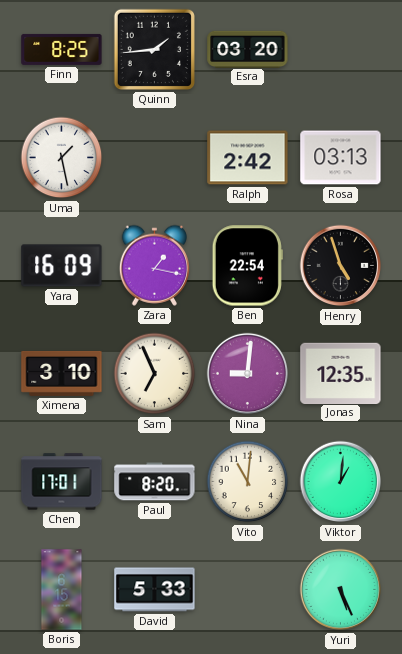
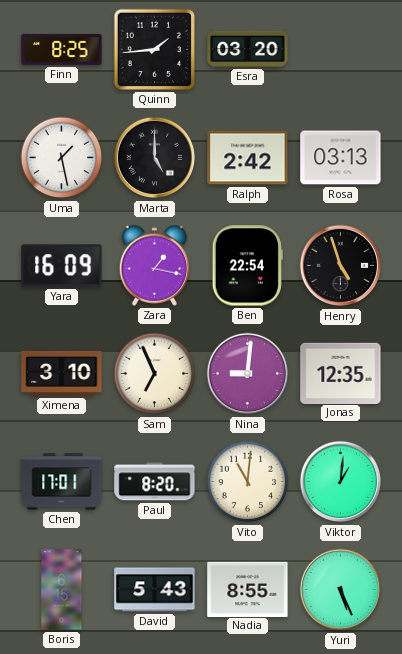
Marta: none -> 5:00 (155, 158)
David: 5:33 -> 5:43 (155, 590)
Nadia: none -> 8:55 (248, 589)
